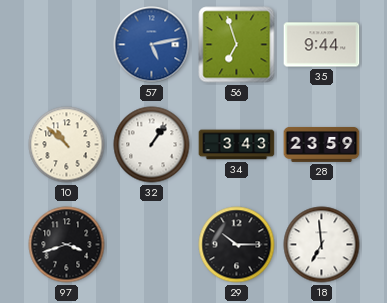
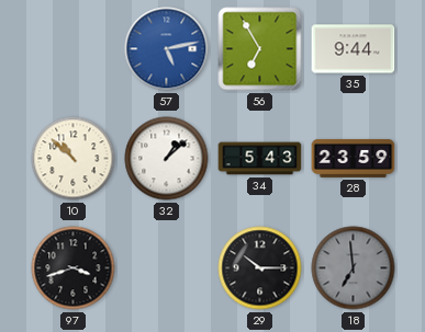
56: 6:57 -> 6:55 (260, 49)
32: 1:06 -> 1:08 (167, 159)
34: 3:43 -> 5:43 (260, 159)
18 dial: white -> grey (354, 268)
